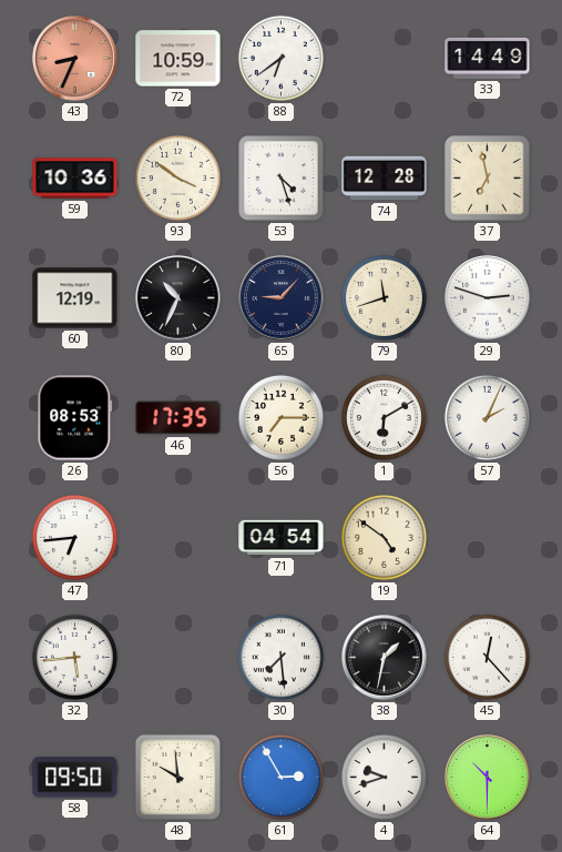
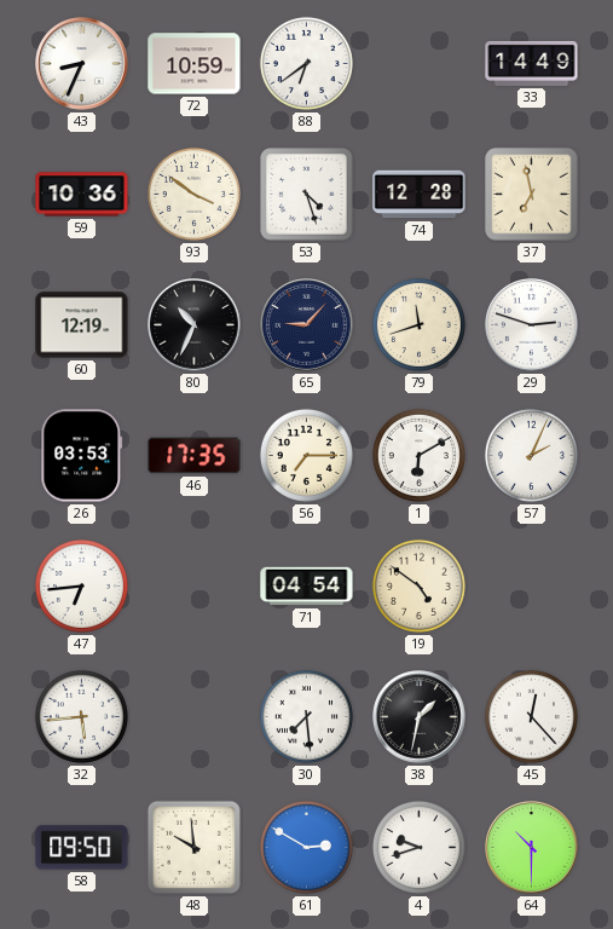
43 dial: salmon -> white (82, 64)
26: 08:53 -> 03:53 (82, 456)
61: 2:55 -> 2:50 (306, 847)
